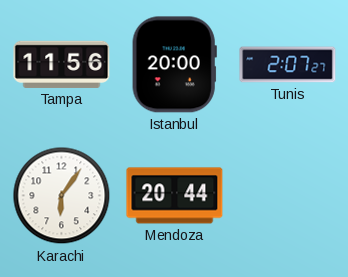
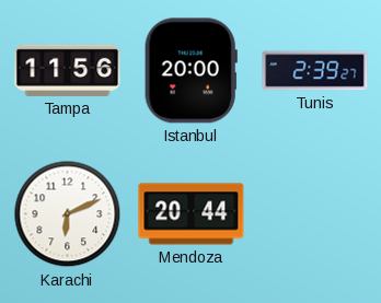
Tunis: 2:07 -> 2:39 (315, 71)
Karachi: 6:06 -> 6:11 (68, 214)
